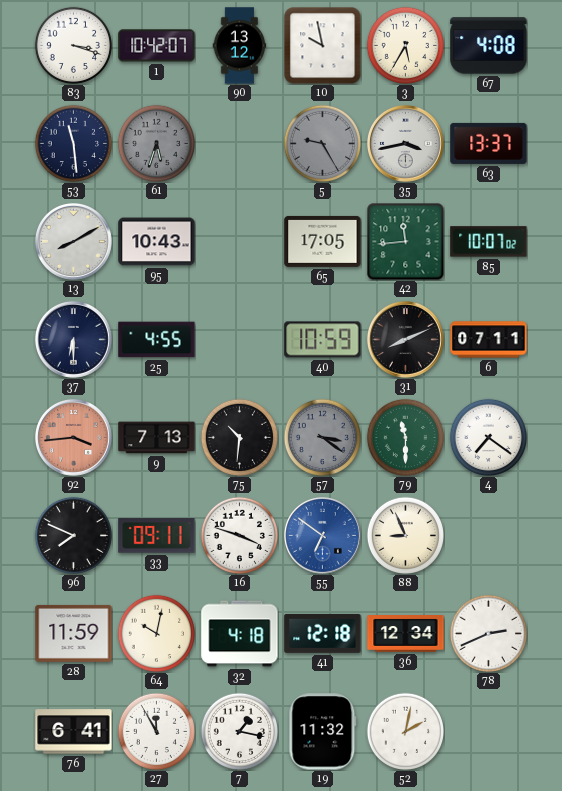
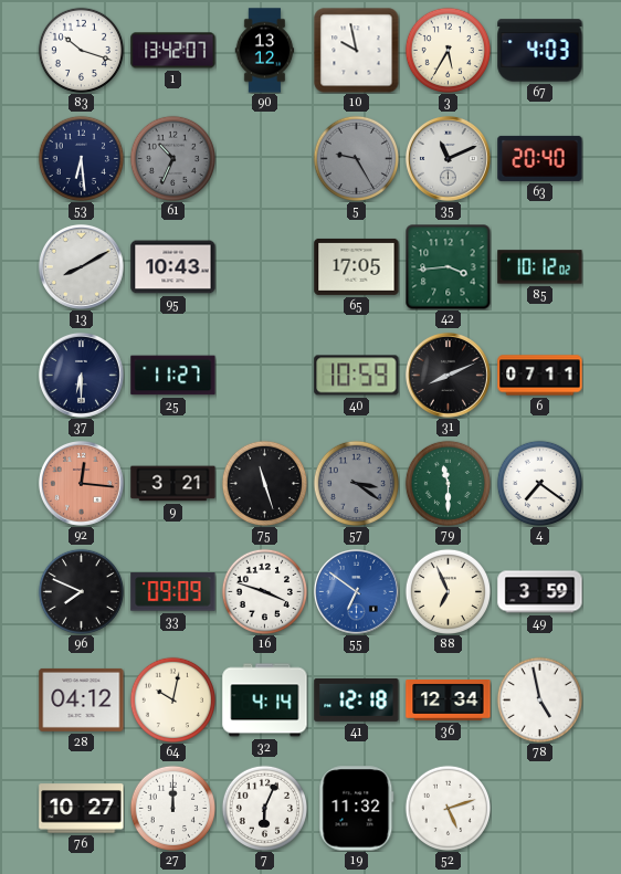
83: 3:18 -> 10:18 (81, 50)
1: 10:42 -> 13:42 (173, 51)
67: 4:08 -> 4:03 (540, 51)
53: 11:29 -> 6:29 (81, 158)
61: 5:33 -> 10:34 (172, 158)
35: 3:43 -> 11:11 (448, 158)
63: 13:37 -> 20:40 (540, 158)
42: 11:44 -> 3:44 (448, 266)
85: 10:07 -> 10:12 (540, 267)
25: 4:55 -> 11:27 (173, 376)
92: 3:44 -> 12:16 (81, 483)
9: 7:13 -> 3:21 (173, 484)
75: 10:31 -> 11:27 (264, 483)
33: 09:11 -> 09:09 (173, 592)
88: 8:56 -> 6:56 (448, 591)
49: none -> 3:59 (540, 592)
28: 11:59 -> 04:12 (82, 699)
32: 4:18 -> 4:14 (265, 701)
78: 2:41 -> 4:58 (539, 699)
76: 6:41 -> 10:27 (82, 809)
27: 11:55 -> 12:00 (172, 808)
7: 1:17 -> 6:04 (264, 808)
52: 2:02 -> 5:12 (448, 808)
